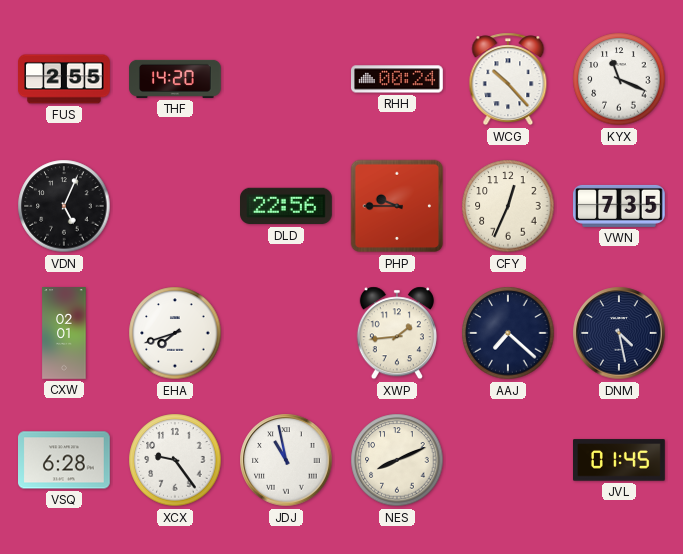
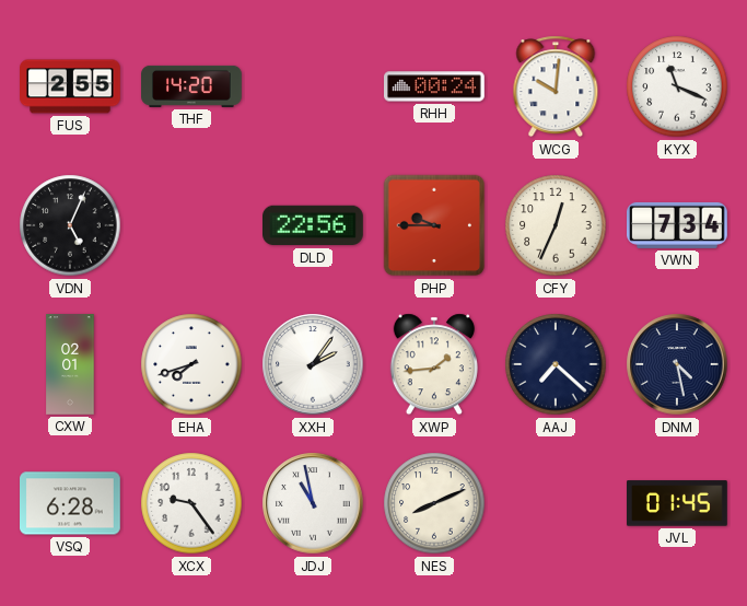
WCG: 10:23 -> 10:01 (556, 86)
VWN: 7:35 -> 7:34 (678, 225)
XXH: none -> 2:06 (313, 364)
